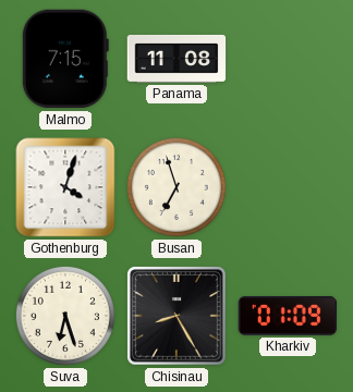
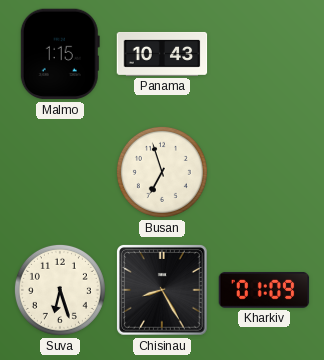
Malmo: 7:15 -> 1:15 (60, 54)
Panama: 11:08 -> 10:43 (162, 54)
Gothenburg: 4:03 -> none (65, 187)
